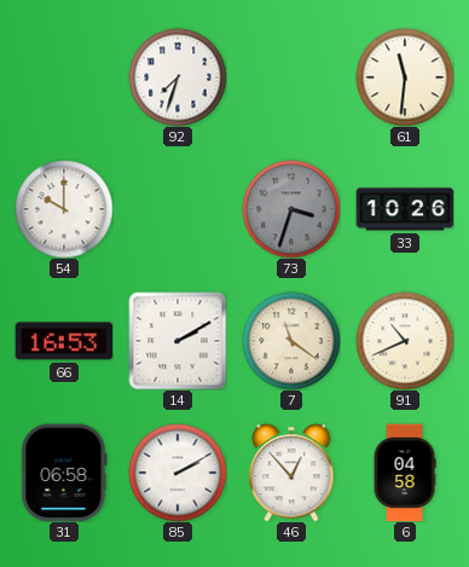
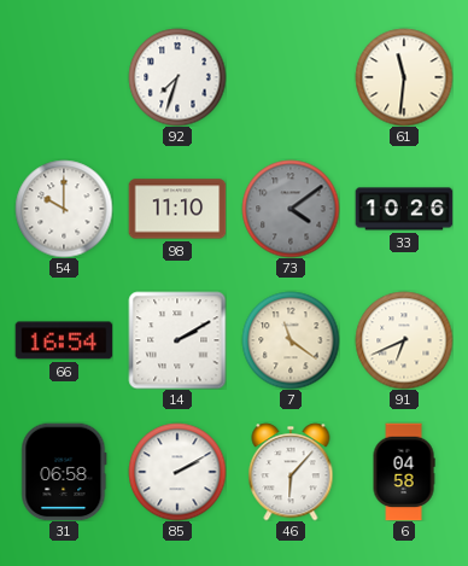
98: none -> 11:10 (177, 209)
73: 3:33 -> 4:09 (291, 209)
66: 16:53 -> 16:54 (64, 340)
91: 10:41 -> 6:41 (404, 340)
46: 12:53 -> 6:07 (291, 472)
